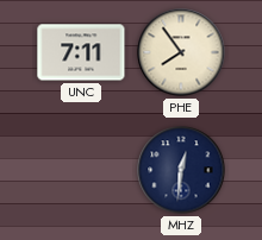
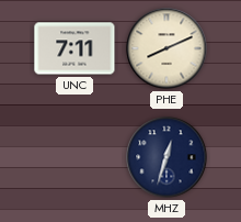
PHE: 7:54 -> 8:11 (167, 48)
MHZ: 12:31 -> 12:33 (167, 157)
